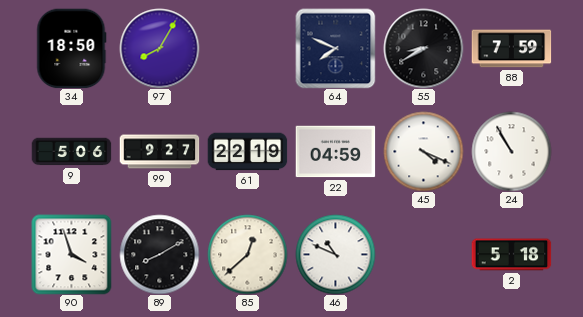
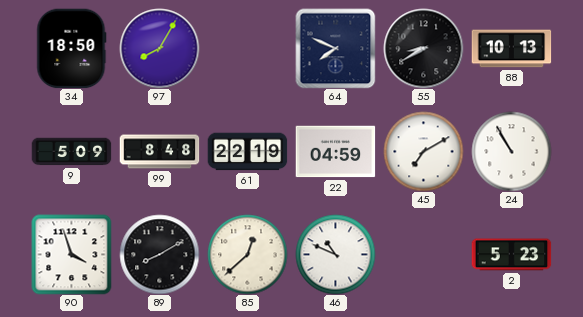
88: 7:59 -> 10:13 (511, 49)
9: 5:06 -> 5:09 (71, 152)
99: 9:27 -> 8:48 (159, 152)
45: 4:19 -> 7:10 (423, 151)
2: 5:18 -> 5:23 (511, 255)
